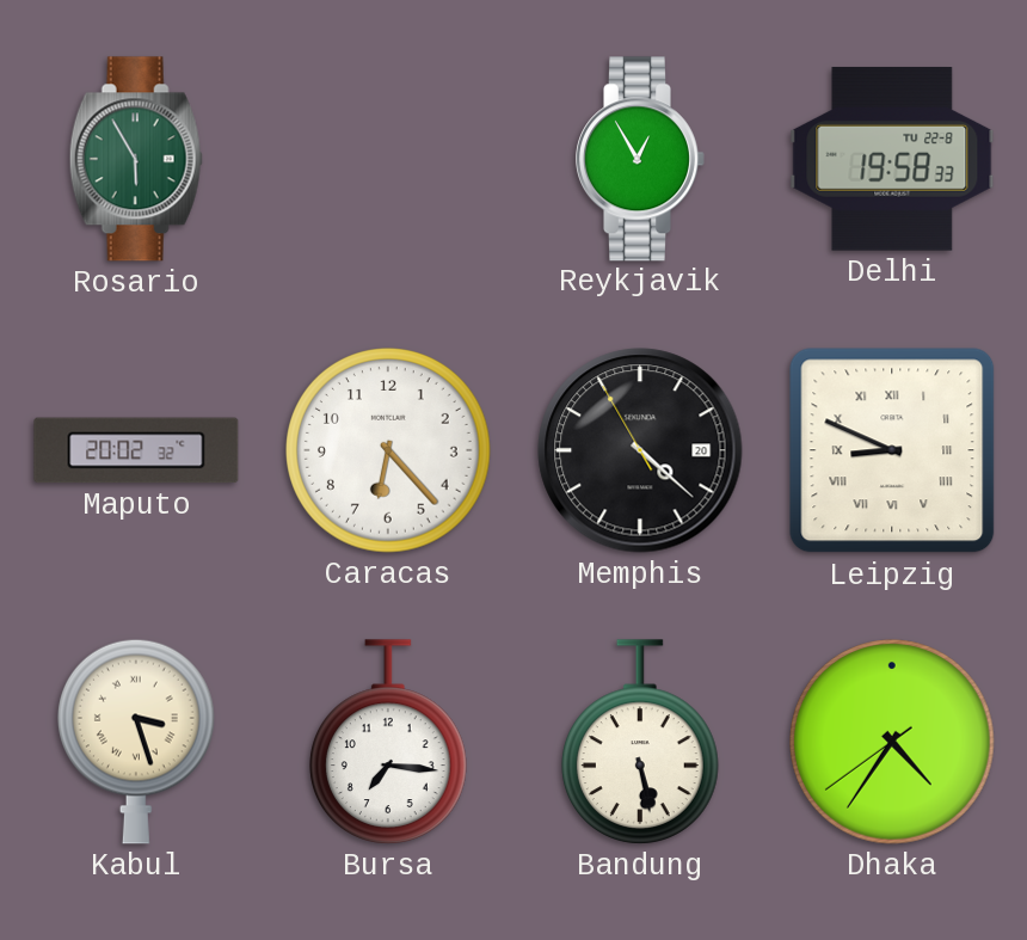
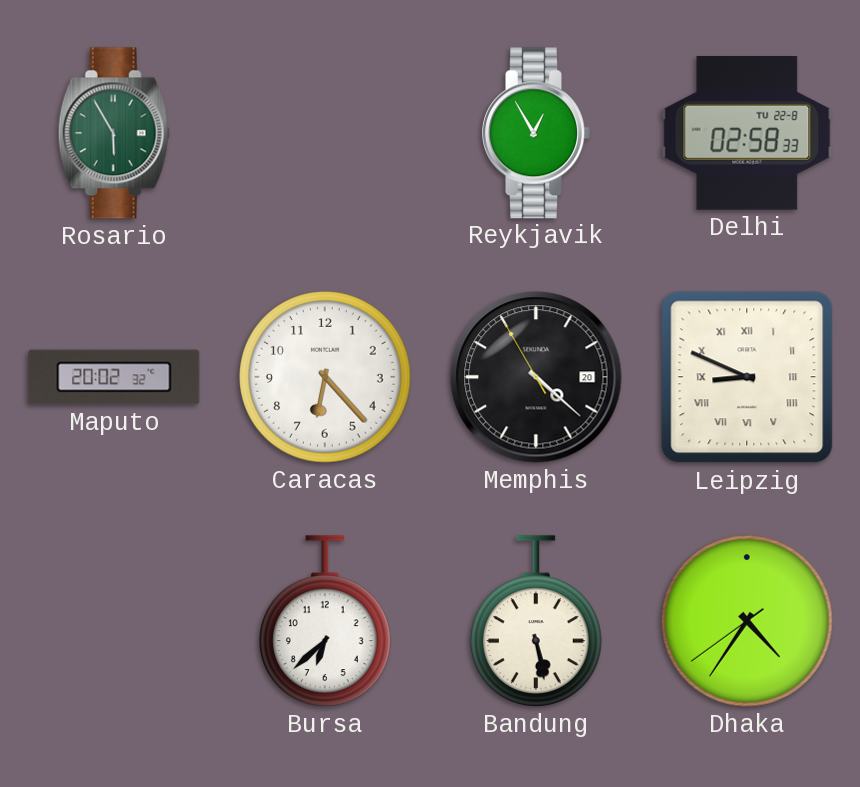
Delhi: 19:58 -> 02:58 (747, 133)
Kabul: 3:27 -> none (136, 742)
Bursa: 7:16 -> 6:38 (325, 621)
